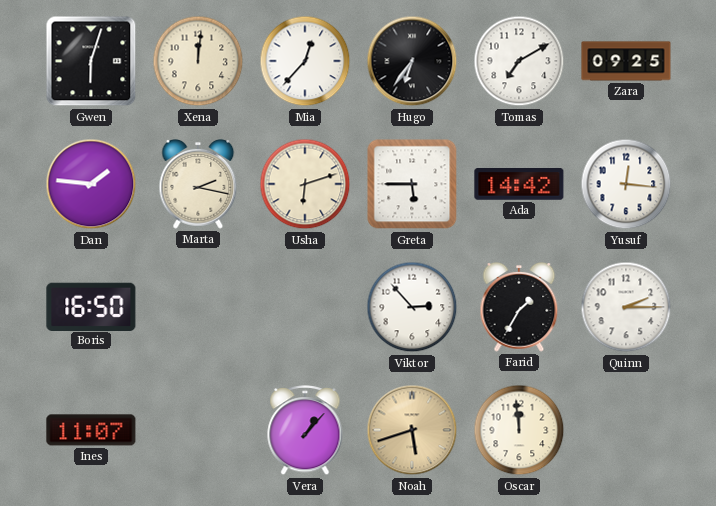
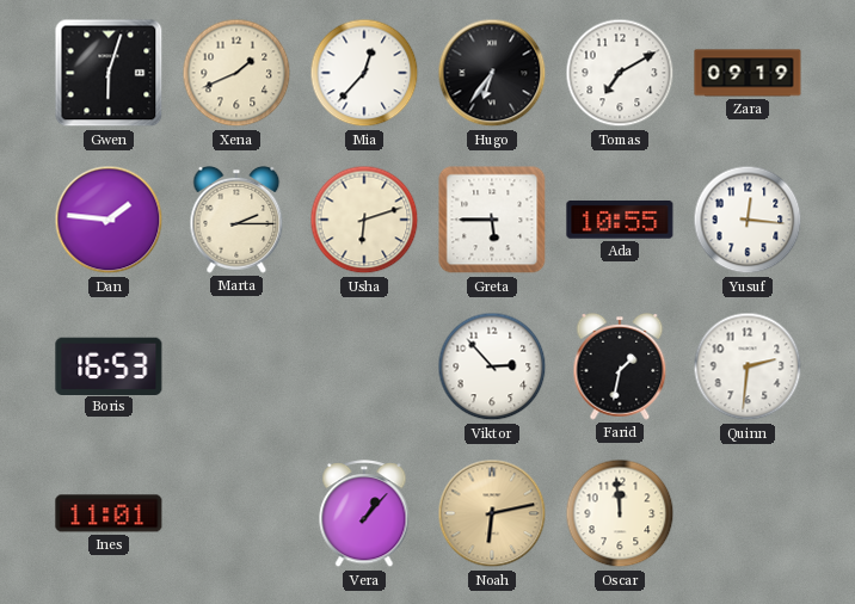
Xena: 12:01 -> 1:41 (236, 73)
Zara: 09:25 -> 09:19 (748, 73)
Marta: 2:17 -> 2:15 (236, 221)
Ada: 14:42 -> 10:55 (620, 221)
Boris: 16:50 -> 16:53 (109, 365)
Farid: 1:35 -> 1:32 (620, 368)
Quinn: 2:15 -> 2:31 (748, 366)
Ines: 11:07 -> 11:01 (109, 513)
Noah: 5:42 -> 6:13 (492, 513)
